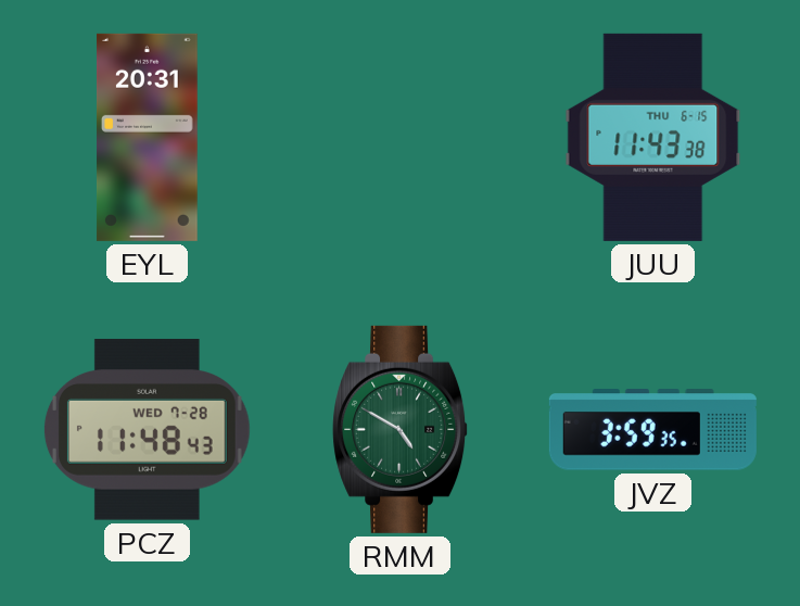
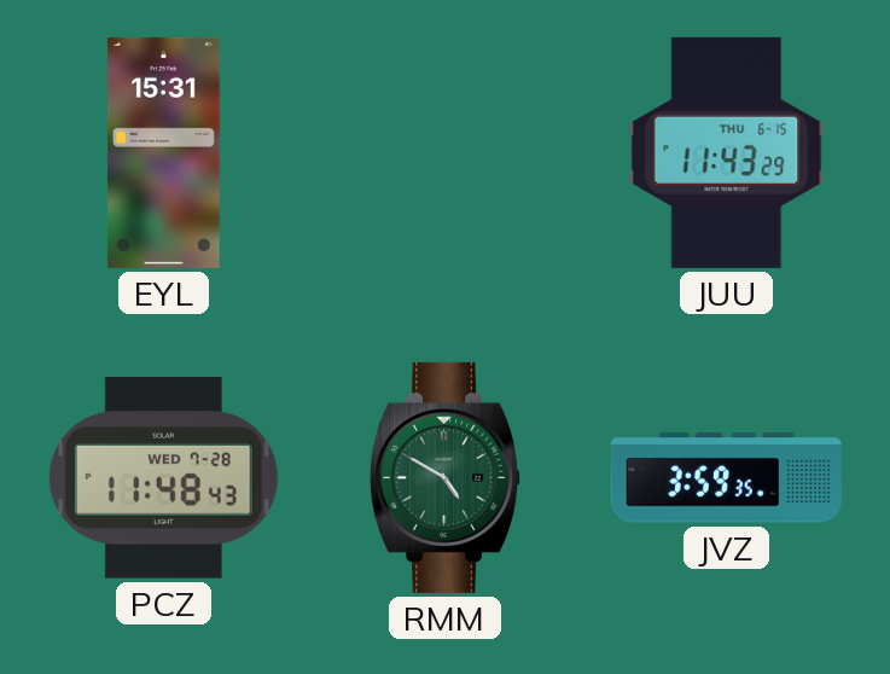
EYL: 20:31 -> 15:31 (164, 152)
JUU: 11:43:38 -> 11:43:29 (727, 152)
